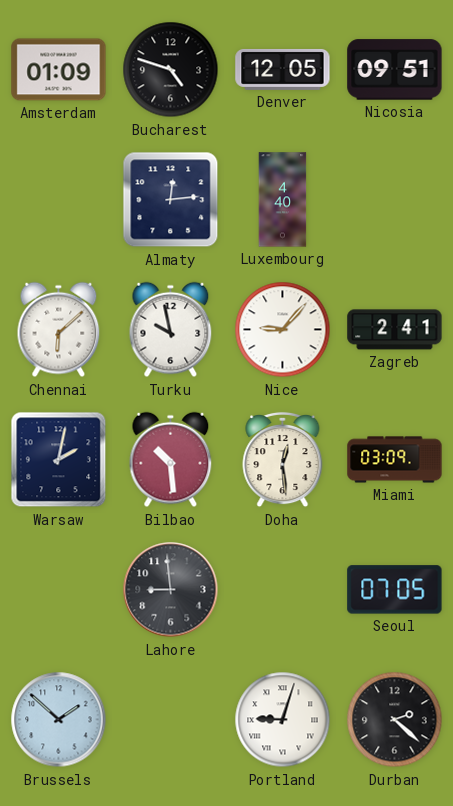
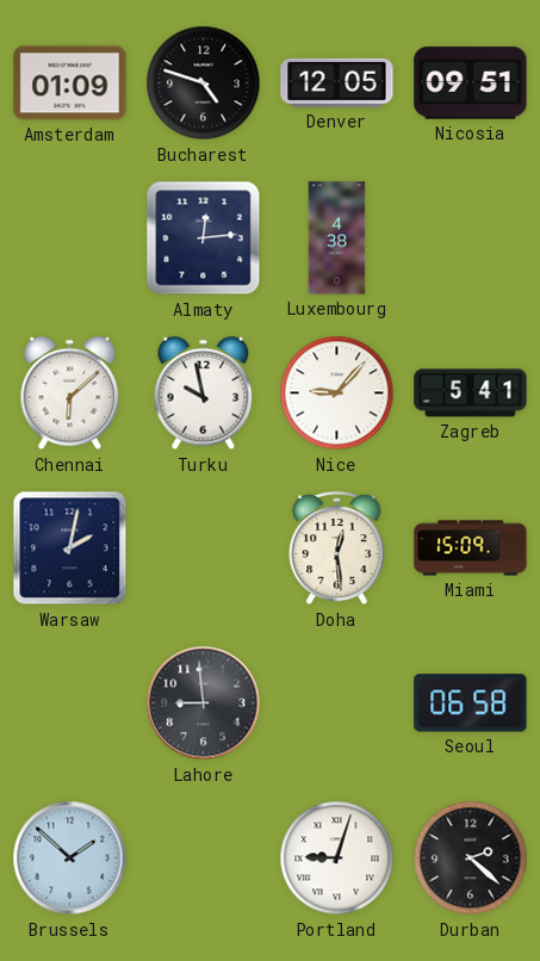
Luxembourg: 4:40 -> 4:38 (337, 238)
Zagreb: 2:41 -> 5:41 (471, 393)
Bilbao: 10:29 -> none (171, 460)
Miami: 03:09 -> 15:09 (471, 548)
Seoul: 07:05 -> 06:58 (471, 703)
